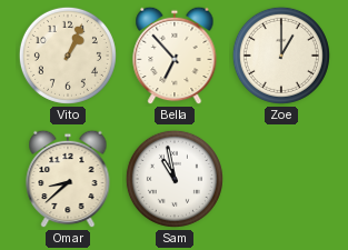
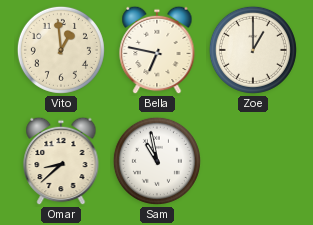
Vito: 1:04 -> 12:59 (61, 50)
Bella: 6:53 -> 6:47 (157, 50)
